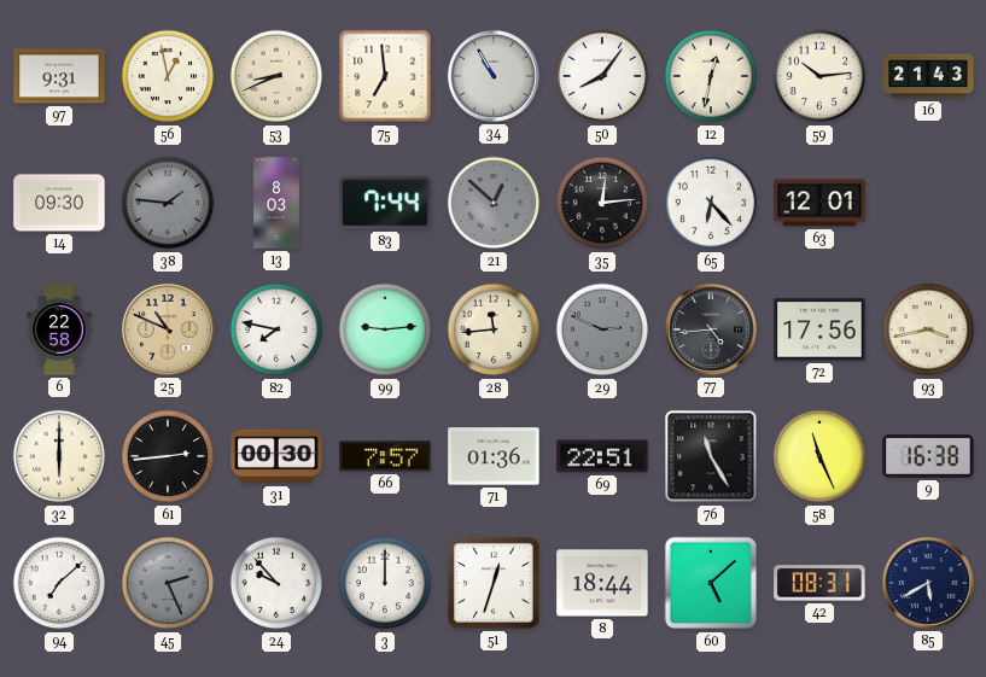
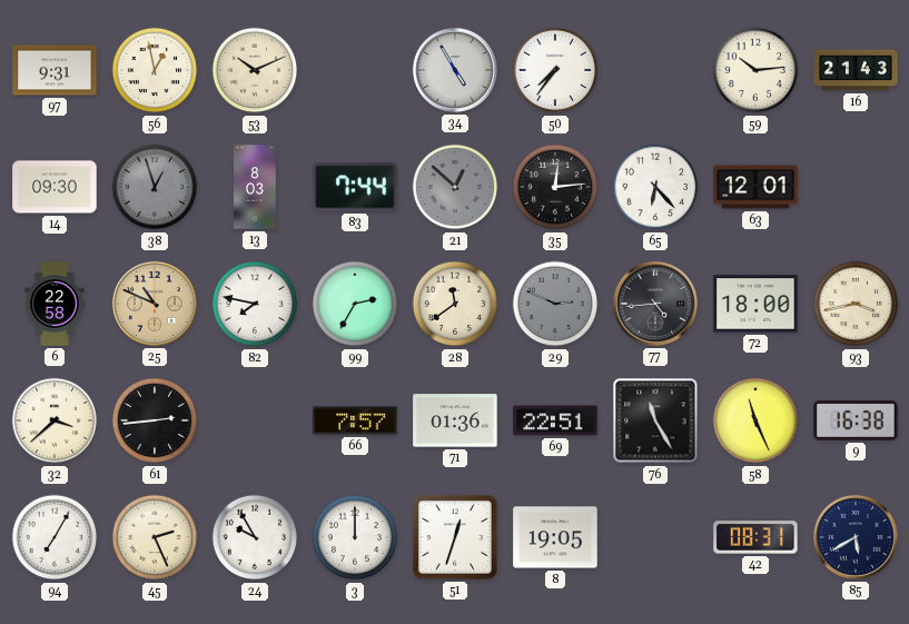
53: 8:41 -> 10:11 (255, 70)
75: 6:59 -> none (385, 76)
34: 10:55 -> 4:55 (455, 70)
50: 8:06 -> 7:36 (555, 70)
12: 12:32 -> none (711, 76)
38: 1:46 -> 12:57 (155, 187)
99: 9:14 -> 2:35 (355, 304)
28: 11:44 -> 11:39 (455, 304)
72: 17:56 -> 18:00 (755, 304)
32: 6:00 -> 3:38 (55, 420)
31: 00:30 -> none (276, 456)
94: 7:08 -> 7:05 (55, 537)
45 dial: grey -> cream (155, 537)
24: 9:53 -> 9:55 (255, 537)
8: 18:44 -> 19:05 (555, 537)
60: 5:08 -> none (711, 583)
